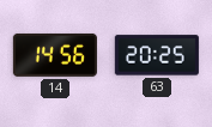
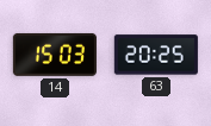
14: 14:56 -> 15:03 (55, 55)
